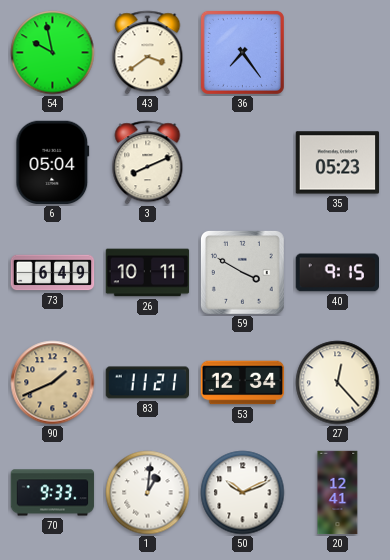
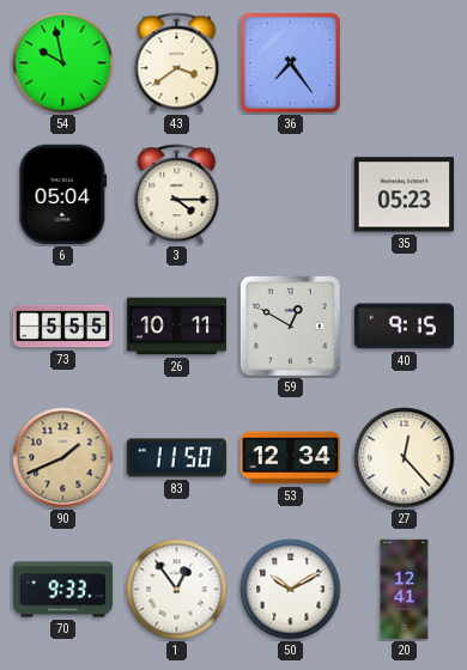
3: 8:11 -> 4:15 (177, 195)
73: 6:49 -> 5:55 (63, 327)
59: 3:50 -> 12:50 (290, 325)
83: 11:21 -> 11:50 (177, 458)
1: 1:01 -> 12:54 (177, 590)
50: 10:11 -> 10:10 (291, 590)
